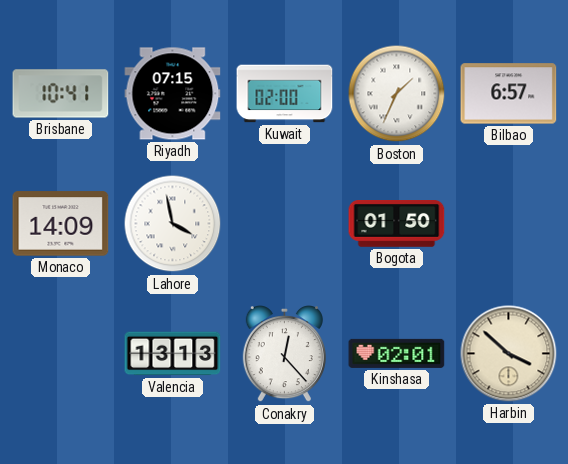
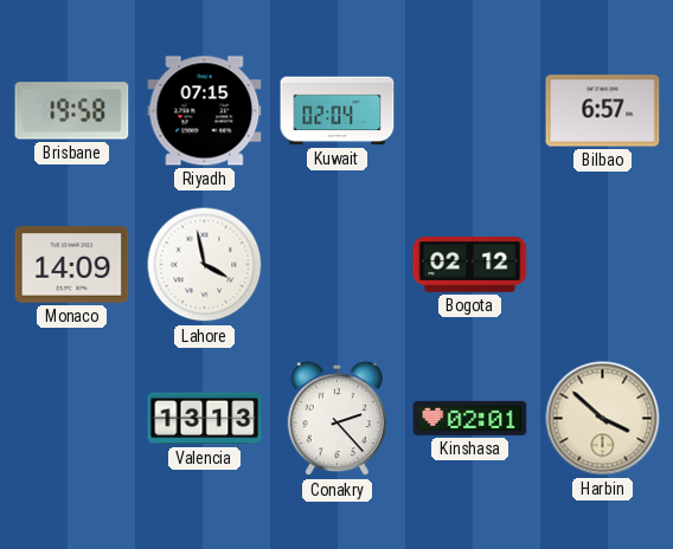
Brisbane: 10:41 -> 19:58 (72, 111)
Kuwait: 02:00 -> 02:04 (338, 111)
Boston: 1:34 -> none (397, 94)
Bogota: 01:50 -> 02:12 (470, 265)
Conakry: 12:23 -> 2:23 (336, 420)
